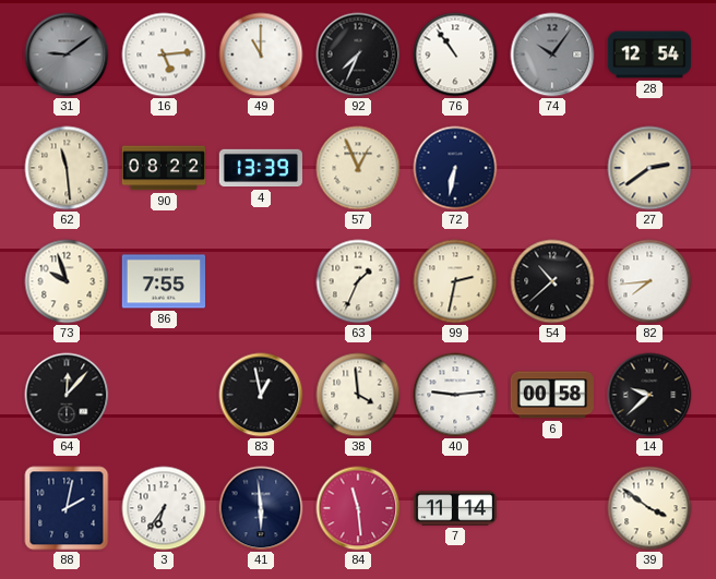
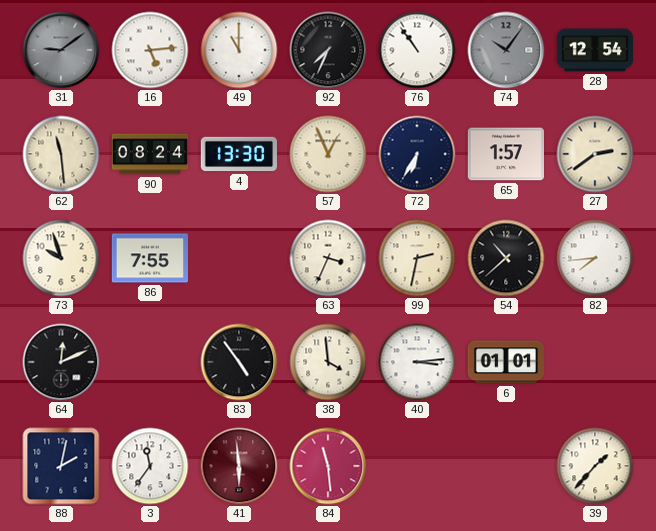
90: 08:22 -> 08:24 (150, 154)
4: 13:39 -> 13:30 (239, 154)
72: 6:32 -> 6:35 (417, 154)
65: none -> 1:57 (505, 154)
63: 1:34 -> 3:34 (328, 258)
64: 12:07 -> 12:11 (61, 362)
83: 12:58 -> 4:54 (239, 362)
40: 9:14 -> 3:14 (417, 362)
6: 00:58 -> 01:01 (506, 362)
14: 9:38 -> none (649, 395)
3: 6:36 -> 11:36 (150, 466)
41 dial: navy -> burgundy (239, 466)
7: 11:14 -> none (455, 508)
39: 3:51 -> 1:37 (595, 466)
